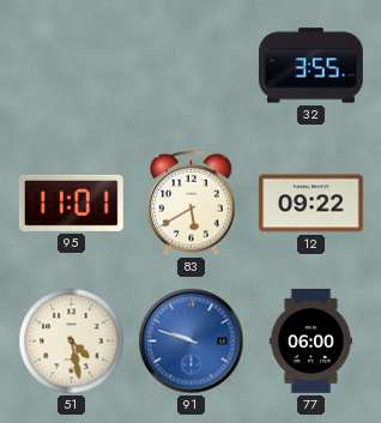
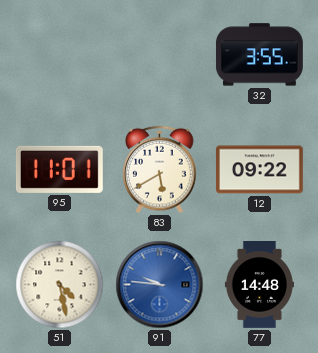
91: 9:48 -> 9:46 (160, 285)
77: 06:00 -> 14:48 (259, 285)
